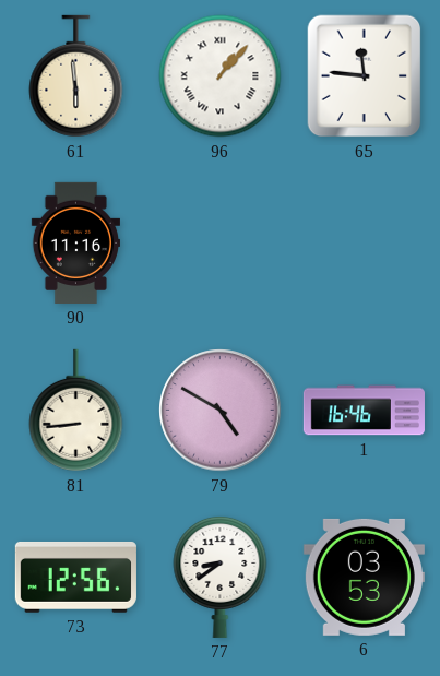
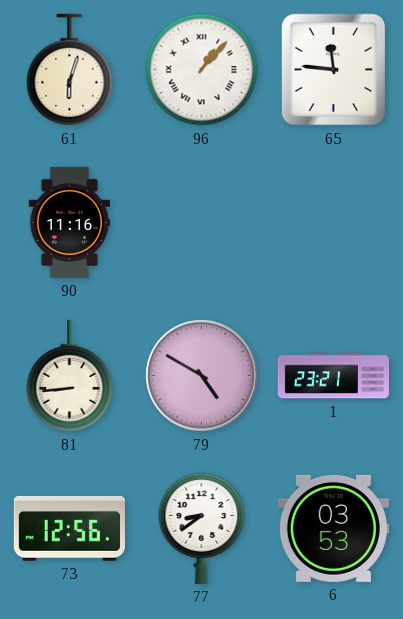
61: 5:59 -> 6:03 (70, 70)
1: 16:46 -> 23:21 (333, 376)
